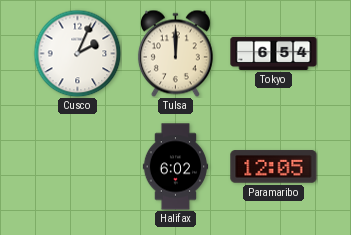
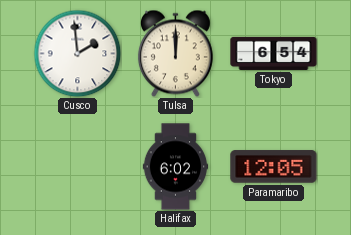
Cusco: 2:04 -> 1:59 (77, 53)
